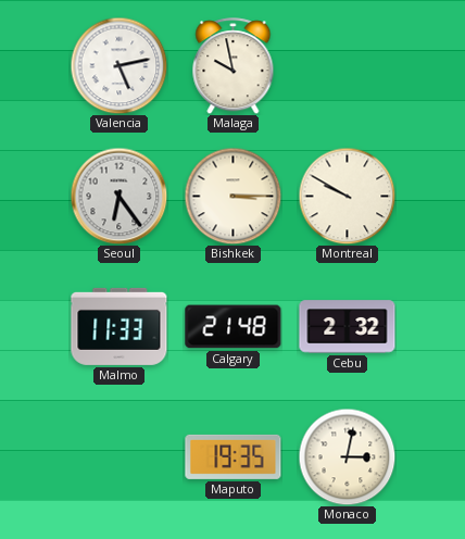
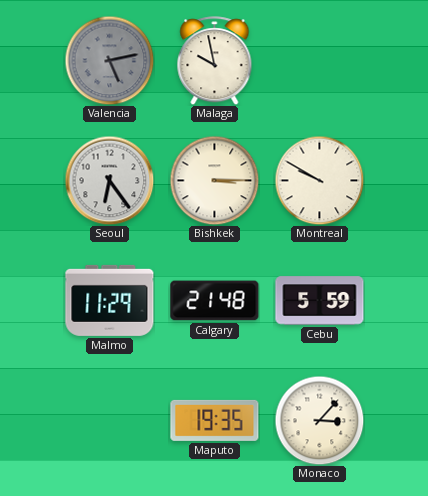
Valencia dial: white -> grey (109, 60)
Malmo: 11:33 -> 11:29 (110, 300)
Cebu: 2:32 -> 5:59 (320, 301)
Monaco: 3:02 -> 3:07 (319, 420)
